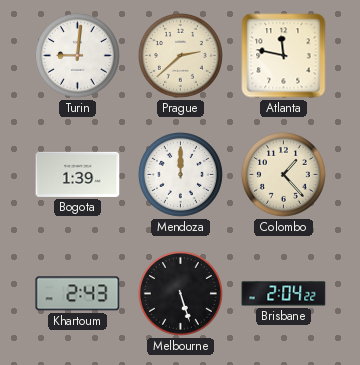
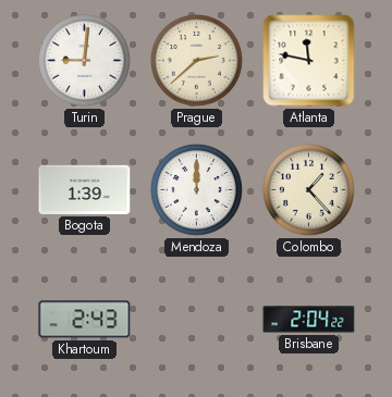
Melbourne: 5:27 -> none (180, 293)
